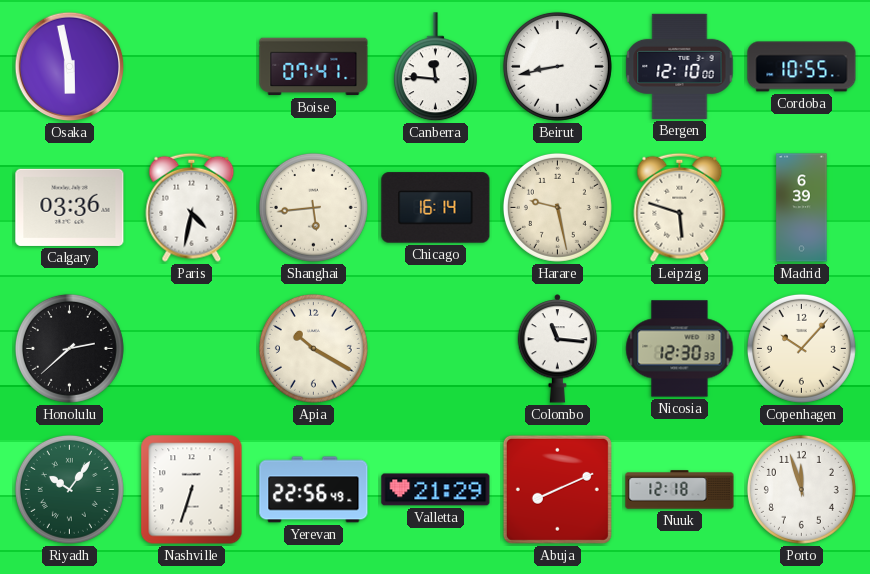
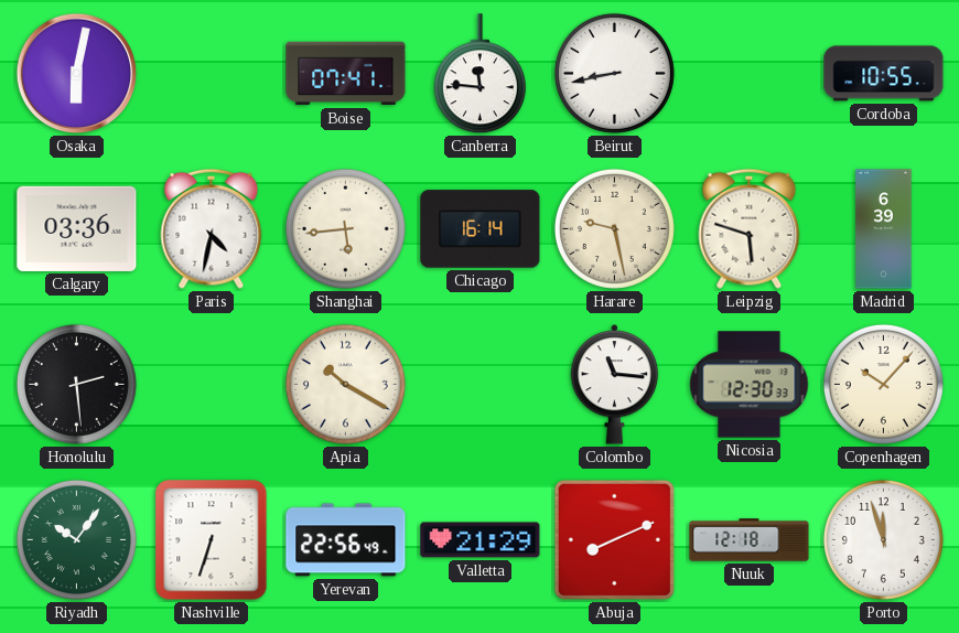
Osaka: 5:58 -> 6:02 (77, 74)
Bergen: 12:10 -> none (680, 66)
Honolulu: 2:38 -> 2:29 (76, 384)
